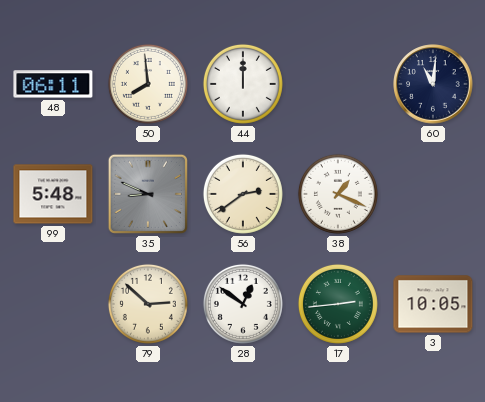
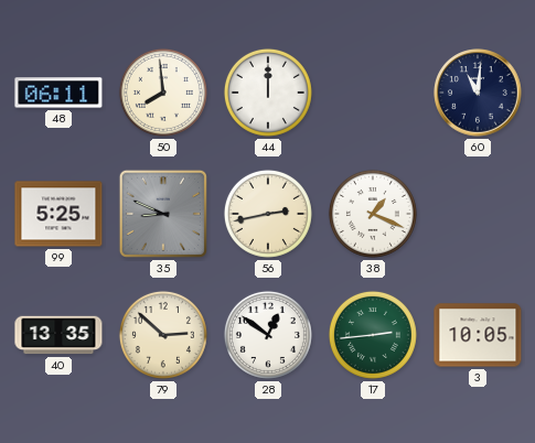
99: 5:48 -> 5:25 (58, 214)
56: 2:39 -> 2:43 (268, 214)
40: none -> 13:35 (58, 335)
